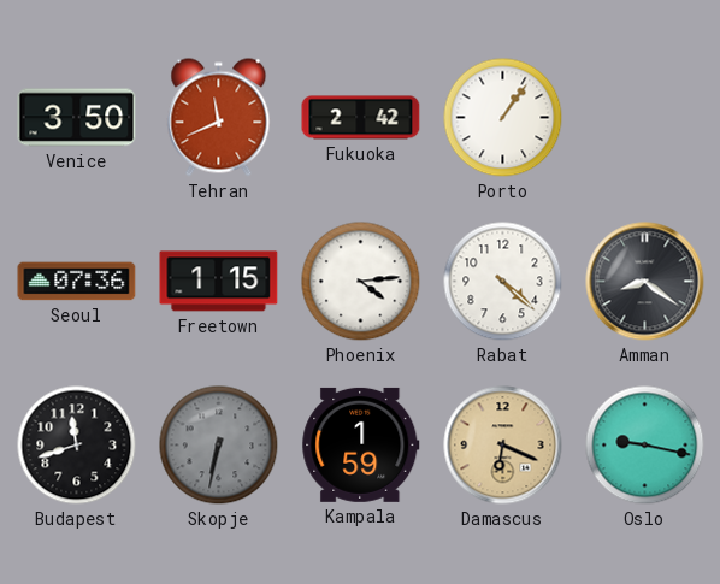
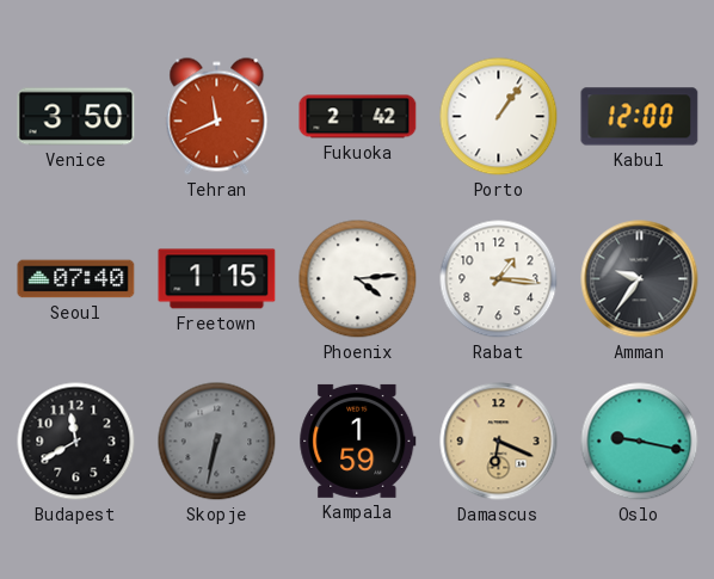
Kabul: none -> 12:00 (640, 117)
Seoul: 07:36 -> 07:40 (76, 279)
Rabat: 4:22 -> 1:16 (499, 279)
Amman: 8:21 -> 9:36 (640, 279)
Budapest: 11:42 -> 11:40 (76, 442)
